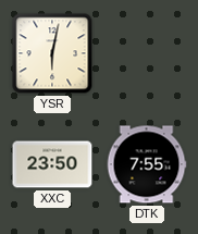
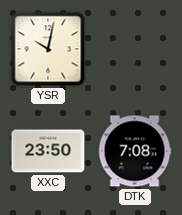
YSR: 6:02 -> 10:02 (48, 49)
DTK: 7:55 -> 7:08 (135, 151)
